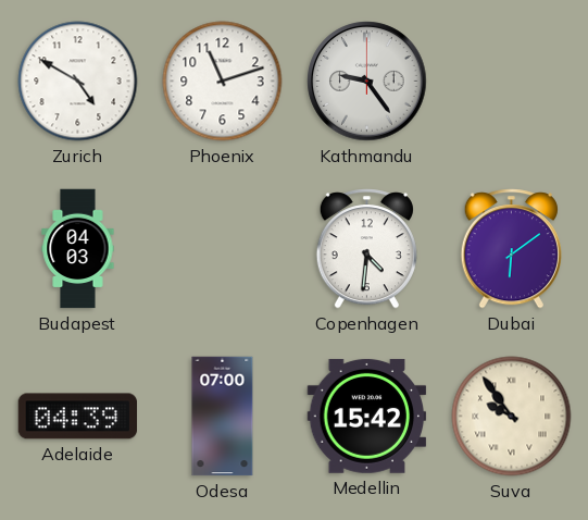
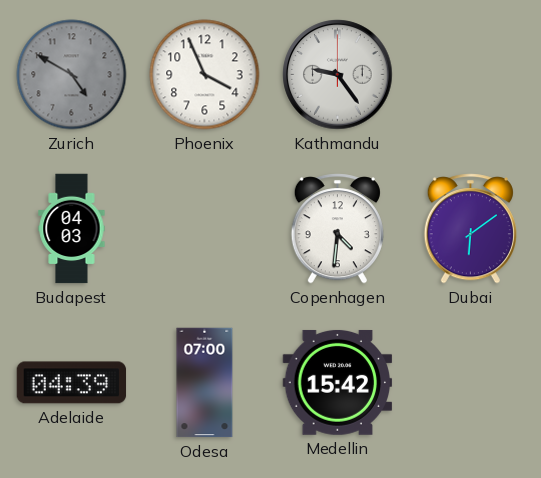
Zurich dial: white -> grey (72, 75)
Phoenix: 11:12 -> 3:56 (205, 75)
Suva: 9:54 -> none (512, 417)
